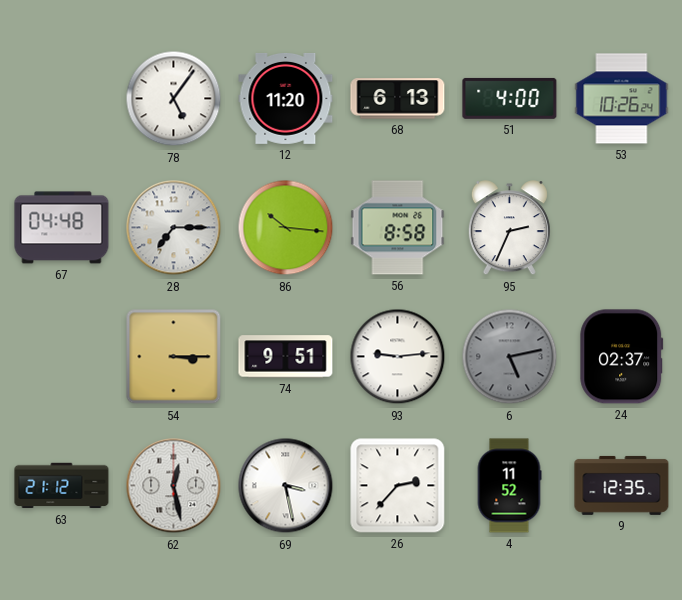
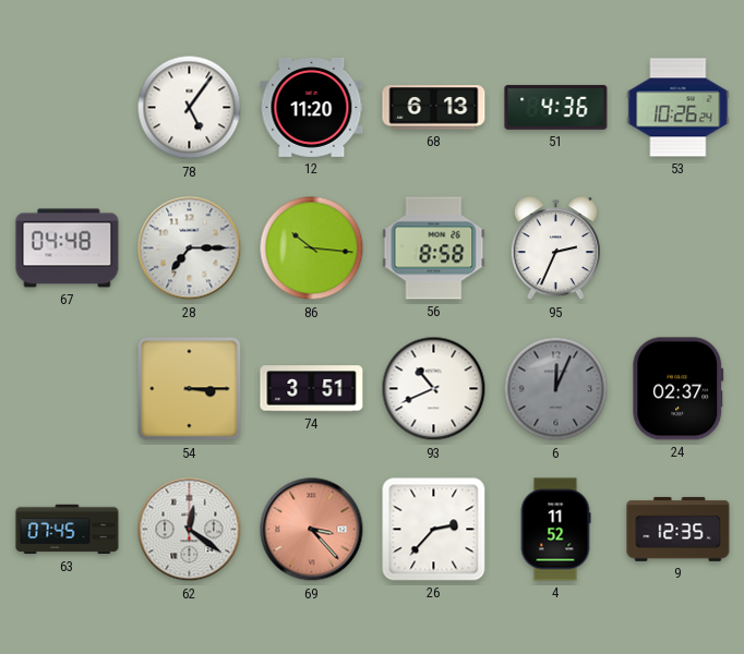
51: 4:00 -> 4:36 (556, 107)
74: 9:51 -> 3:51 (312, 389)
93: 9:14 -> 10:41 (434, 389)
6: 5:13 -> 12:04 (556, 389)
63: 21:12 -> 07:45 (68, 530)
62: 12:28 -> 12:21 (190, 530)
69: 3:28 -> 3:23 (312, 530)
69 dial: white -> salmon (312, 530)
